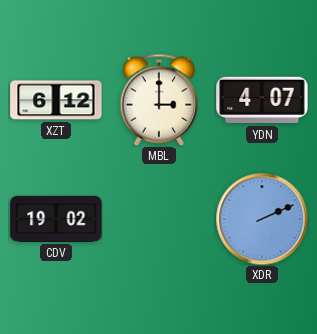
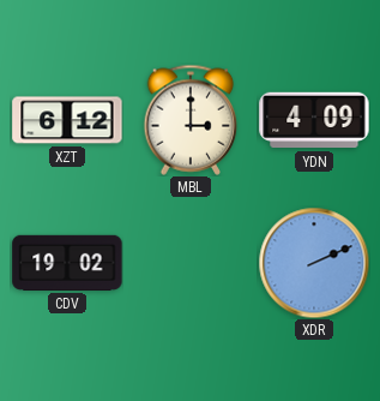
YDN: 4:07 -> 4:09 (314, 120)
